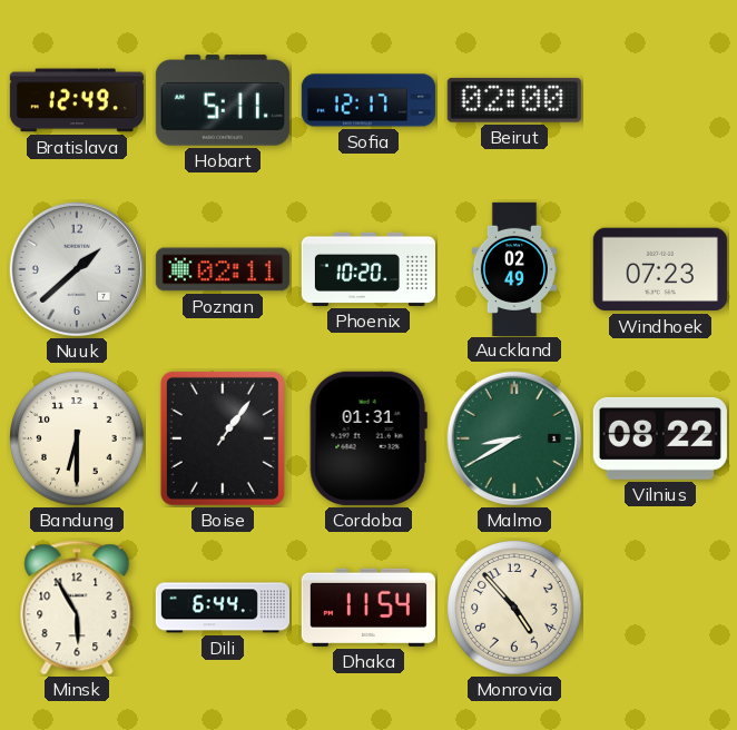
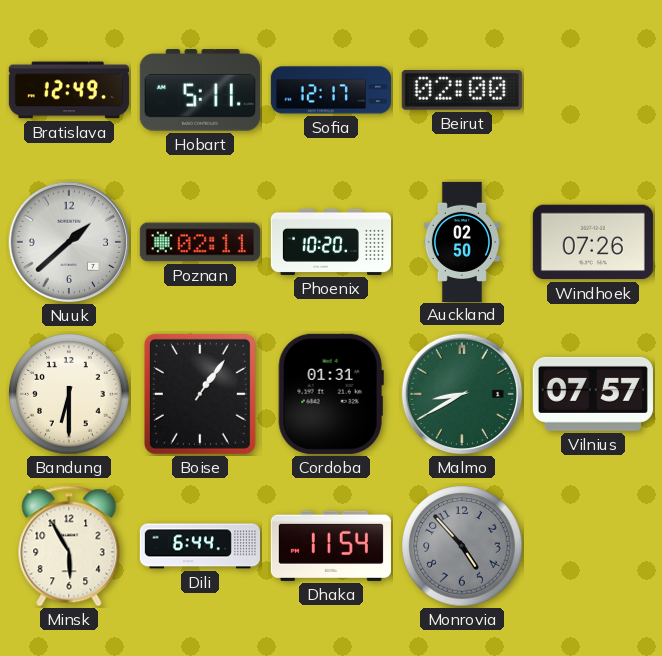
Auckland: 02:49 -> 02:50 (462, 241)
Windhoek: 07:23 -> 07:26 (593, 242)
Vilnius: 08:22 -> 07:57 (593, 394)
Monrovia dial: cream -> grey (462, 546)
